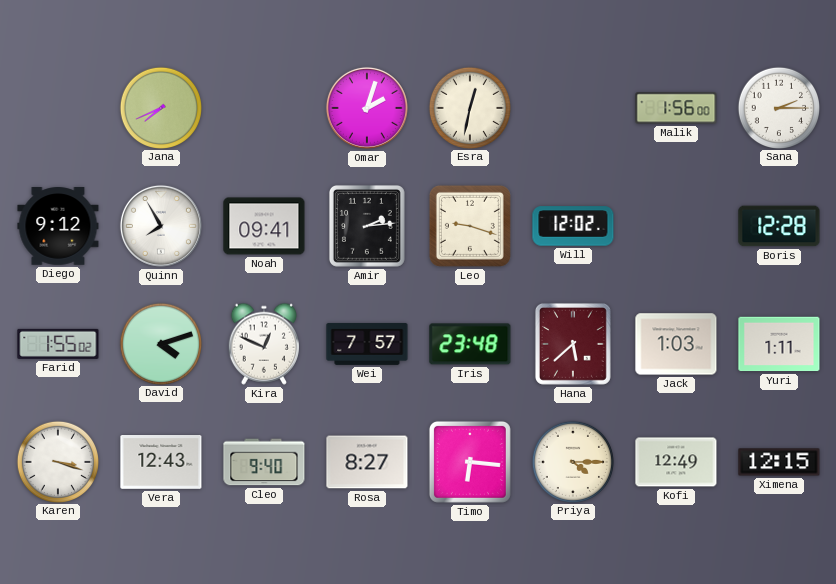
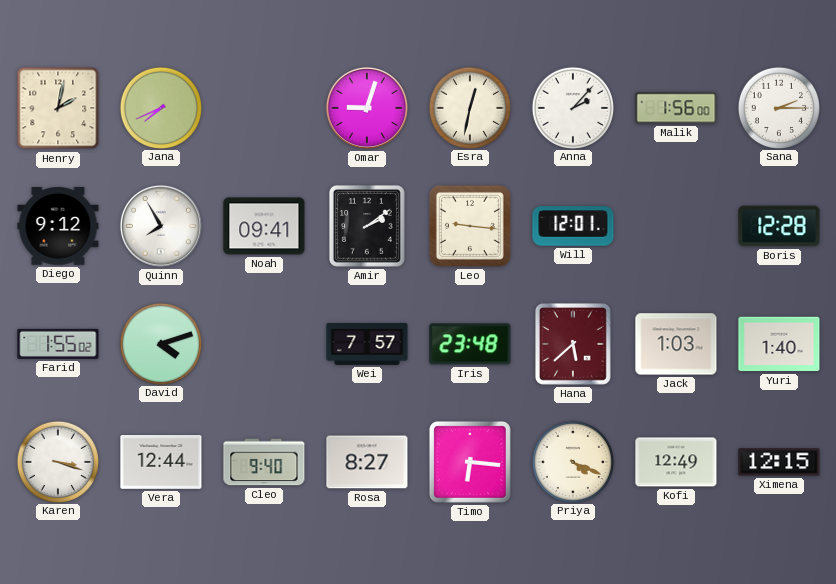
Henry: none -> 2:02 (58, 108)
Omar: 2:03 -> 9:03 (367, 108)
Anna: none -> 2:07 (572, 107)
Amir: 2:14 -> 2:09 (367, 226)
Leo: 9:18 -> 9:16 (470, 226)
Will: 12:02 -> 12:01 (573, 226)
Kira: 12:49 -> none (264, 344)
Yuri: 1:11 -> 1:40 (779, 344)
Vera: 12:43 -> 12:44 (161, 463)
Priya: 4:15 -> 4:19 (572, 461)
